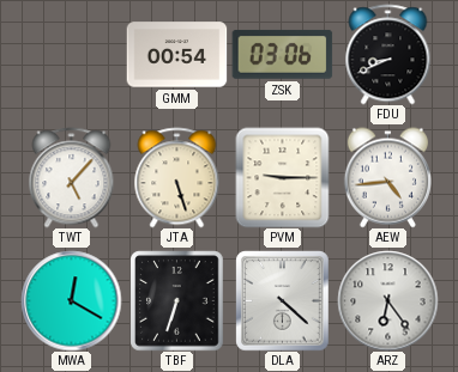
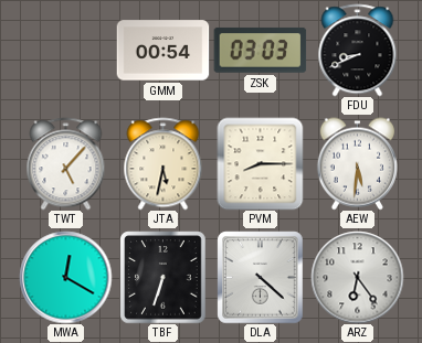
ZSK: 03:06 -> 03:03 (260, 51)
JTA: 5:27 -> 5:32 (163, 163)
PVM: 9:15 -> 8:15 (261, 163)
AEW: 4:44 -> 5:31 (357, 163)
